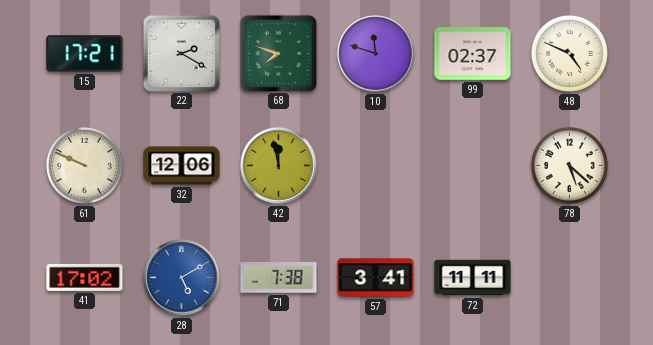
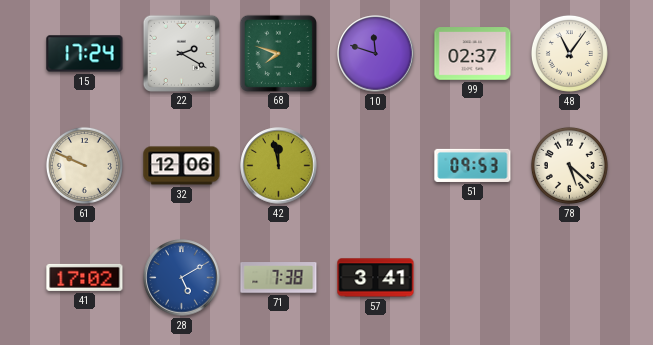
15: 17:21 -> 17:24 (85, 54)
48: 4:49 -> 11:06 (569, 53)
51: none -> 09:53 (473, 165)
72: 11:11 -> none (473, 278)
